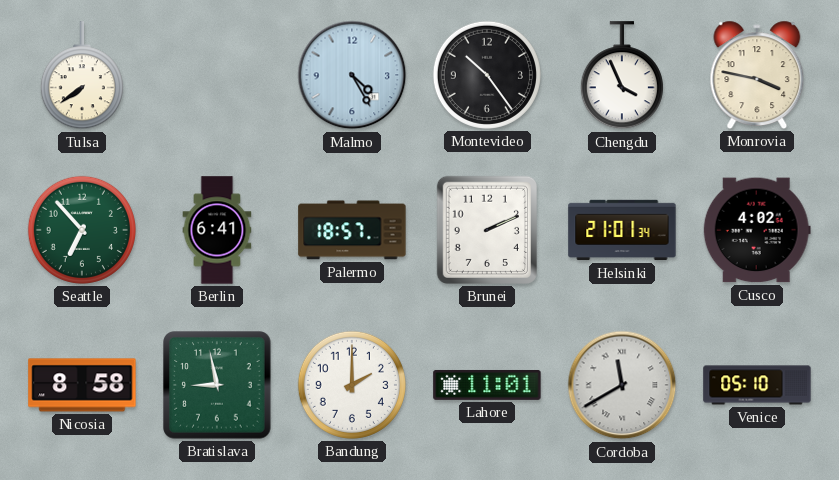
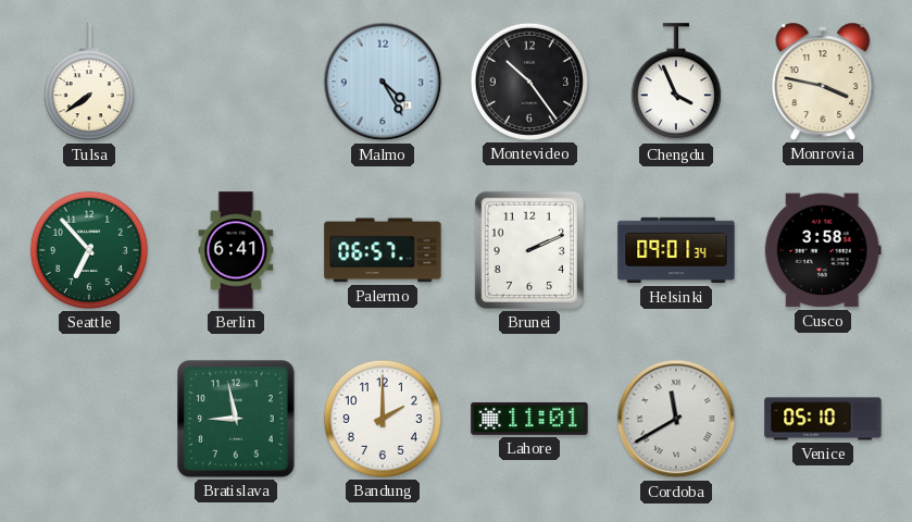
Palermo: 18:57 -> 06:57 (383, 250)
Helsinki: 21:01 -> 09:01 (676, 250)
Cusco: 4:02 -> 3:58 (823, 250)
Nicosia: 8:58 -> none (82, 385)
